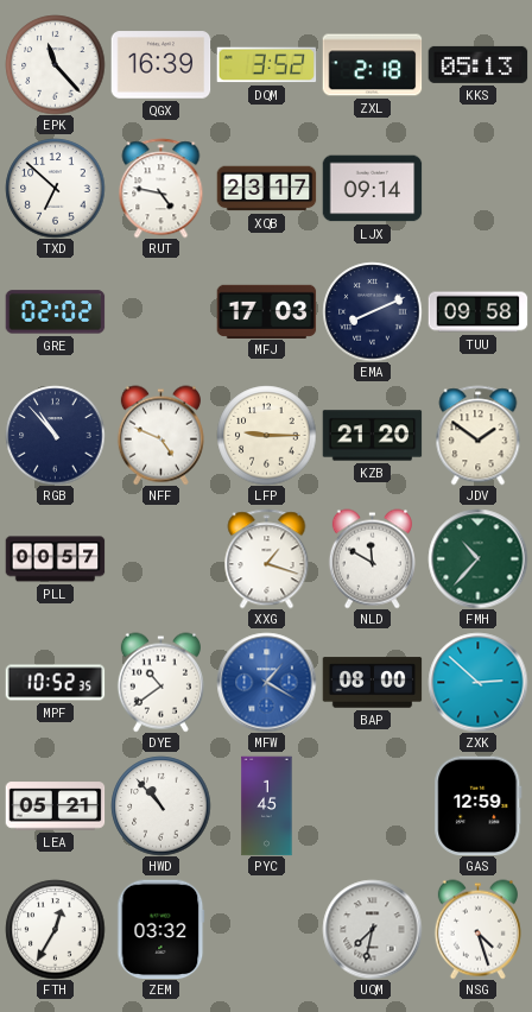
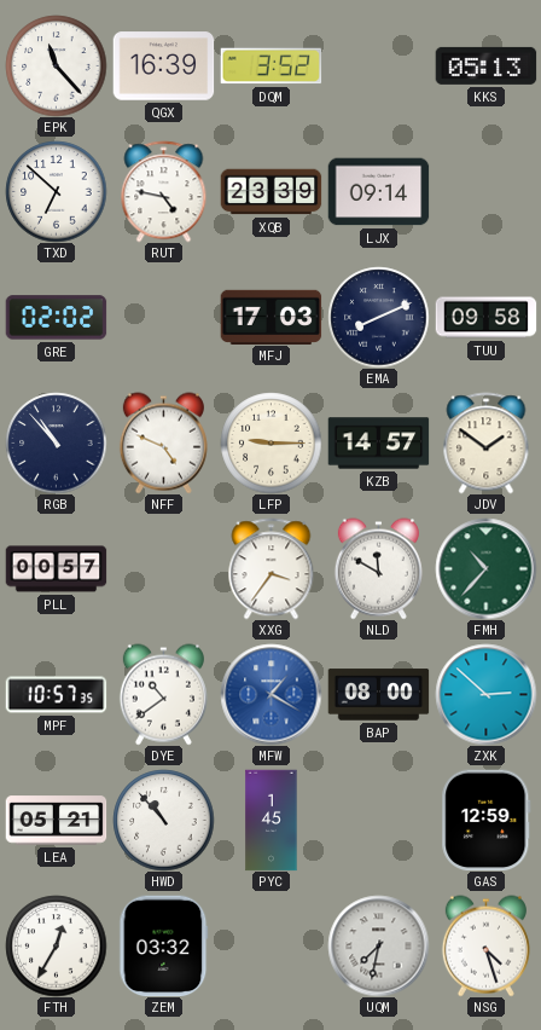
ZXL: 2:18 -> none (372, 65)
XQB: 23:17 -> 23:39 (270, 192)
KZB: 21:20 -> 14:57 (378, 444)
XXG: 1:18 -> 3:36 (272, 568)
MPF: 10:52 -> 10:57 (56, 695)
